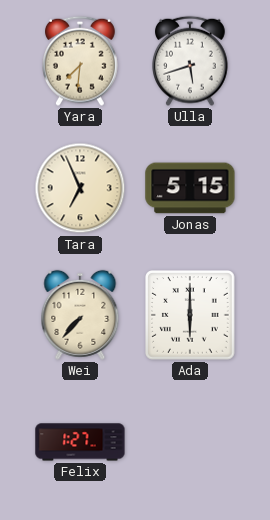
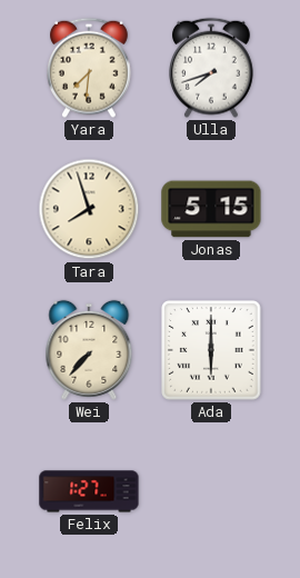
Ulla: 5:42 -> 7:42 (212, 68)
Tara: 6:56 -> 7:57 (89, 209)
